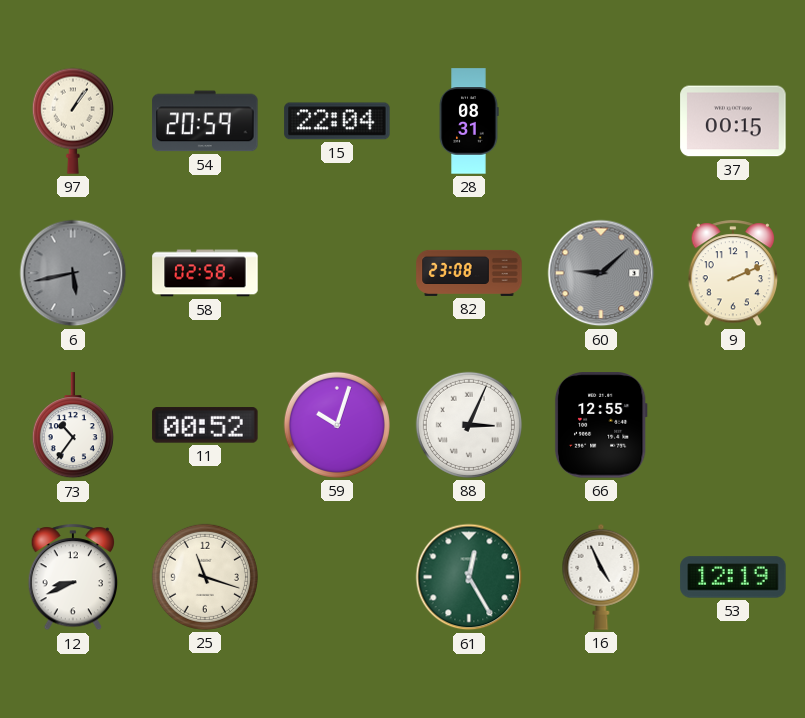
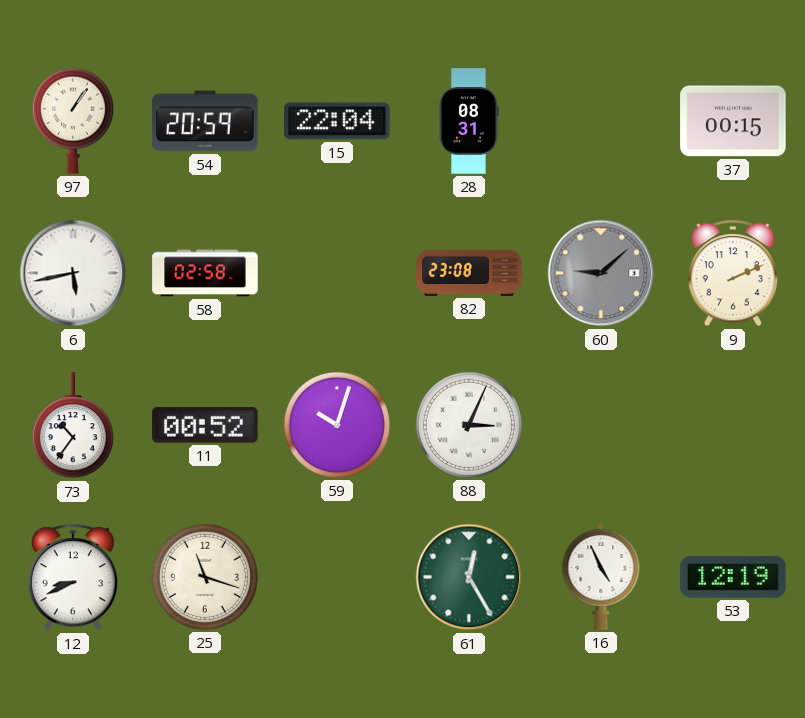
6 dial: grey -> white (73, 273)
66: 12:55 -> none (601, 425)
